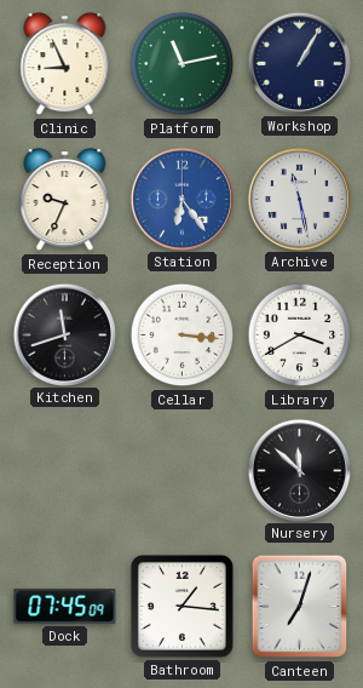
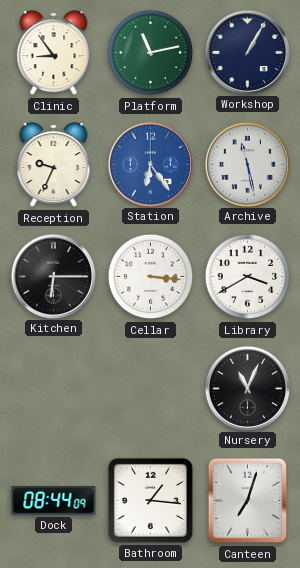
Clinic: 8:56 -> 8:54 (54, 53)
Kitchen: 11:42 -> 6:15 (53, 276)
Nursery: 11:52 -> 11:04 (247, 388)
Dock: 07:45 -> 08:44 (54, 501)
